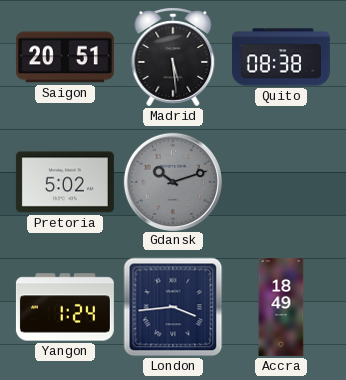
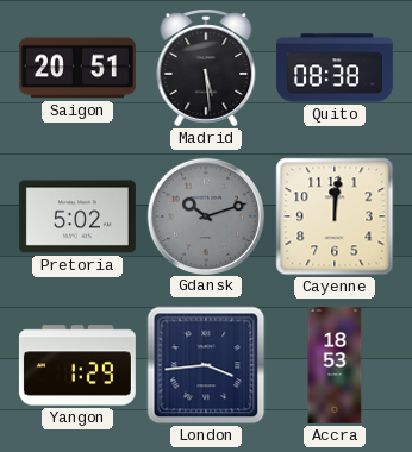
Cayenne: none -> 12:01 (335, 216)
Yangon: 1:24 -> 1:29 (77, 365)
Accra: 18:49 -> 18:53 (335, 365)
